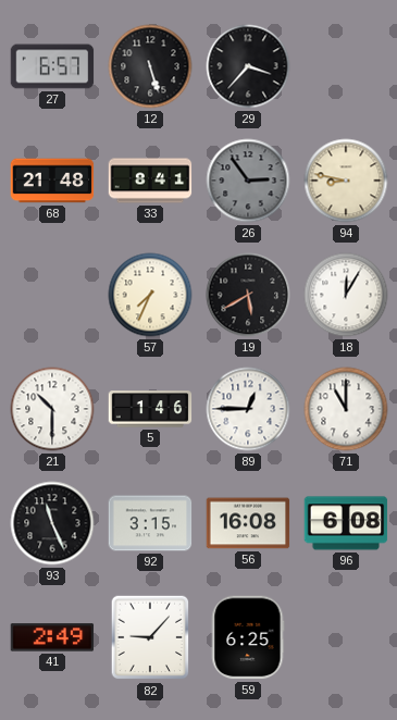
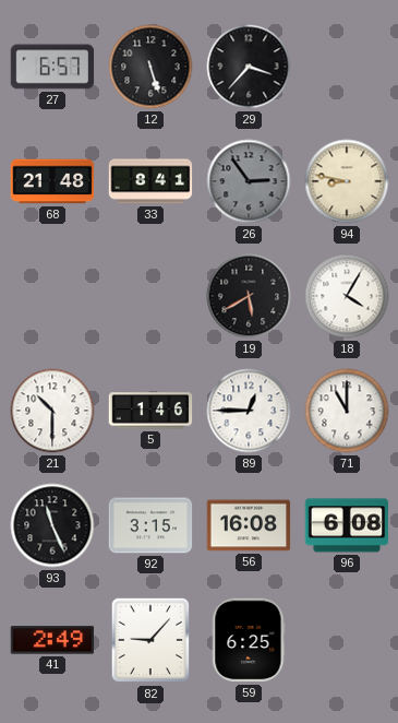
57: 7:34 -> none (150, 295)
18: 12:05 -> 4:05 (347, 296)
